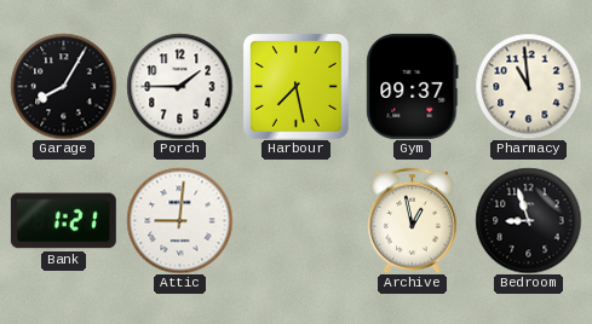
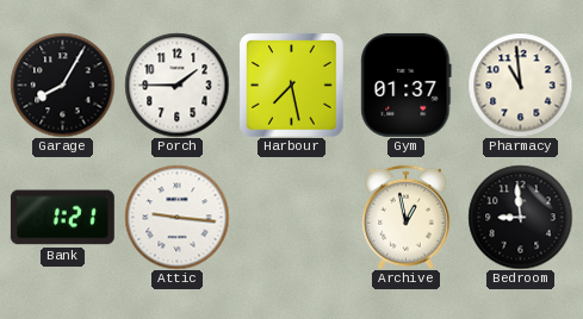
Gym: 09:37 -> 01:37 (407, 85)
Attic: 9:01 -> 9:16 (176, 217)
Bedroom: 8:57 -> 8:59 (520, 217)
